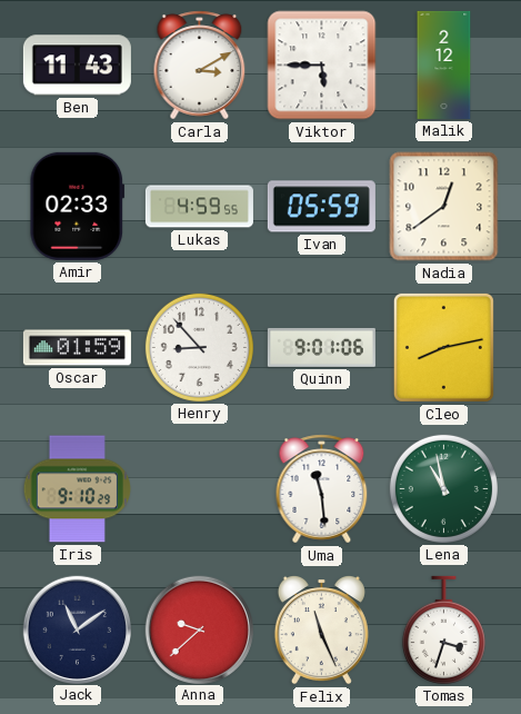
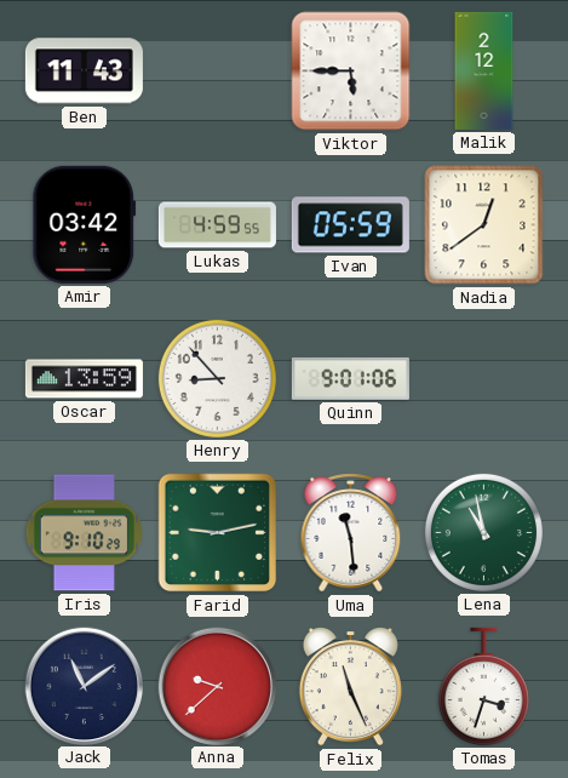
Carla: 3:10 -> none (200, 66)
Amir: 02:33 -> 03:42 (85, 224)
Oscar: 01:59 -> 13:59 (84, 379)
Cleo: 8:13 -> none (443, 347)
Farid: none -> 9:13 (218, 533)
